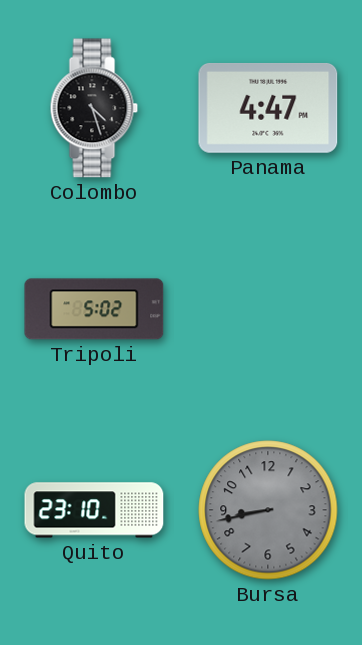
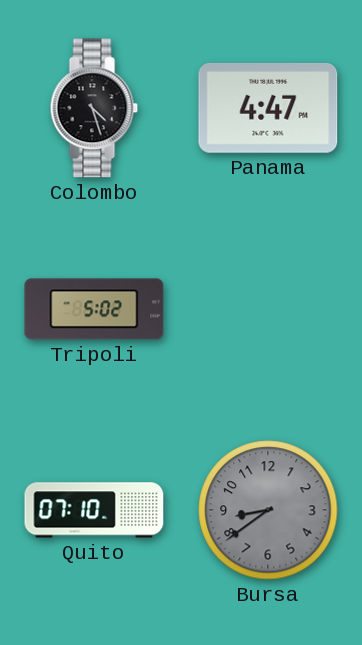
Quito: 23:10 -> 07:10 (94, 510)
Bursa: 8:43 -> 8:39 (268, 510)
